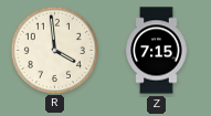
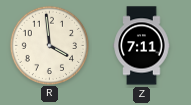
Z: 7:15 -> 7:11 (142, 46)
